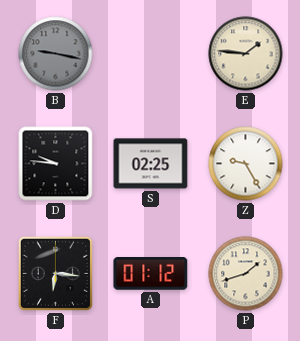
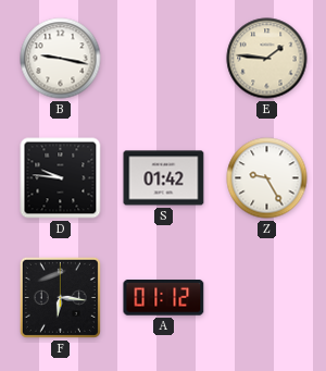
B dial: grey -> white (61, 59)
S: 02:25 -> 01:42 (164, 178)
P: 1:42 -> none (246, 274)
